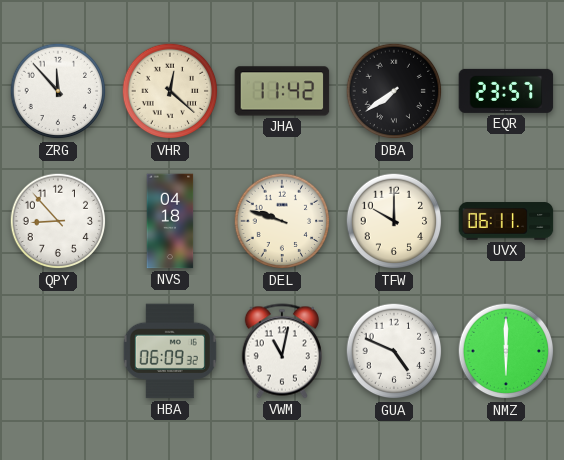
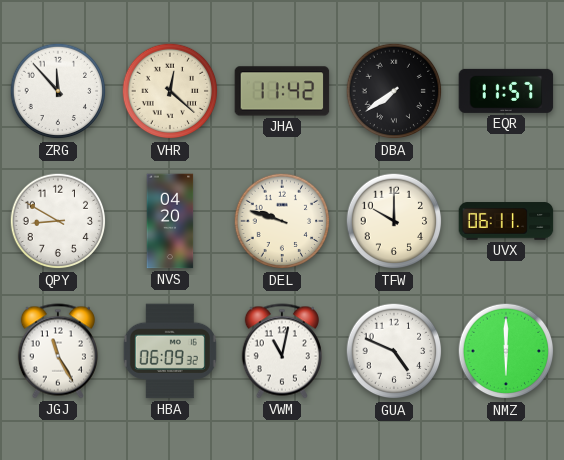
EQR: 23:57 -> 11:57 (506, 91)
QPY: 8:53 -> 8:50 (58, 221)
NVS: 04:18 -> 04:20 (170, 221)
JGJ: none -> 11:25 (58, 351)
